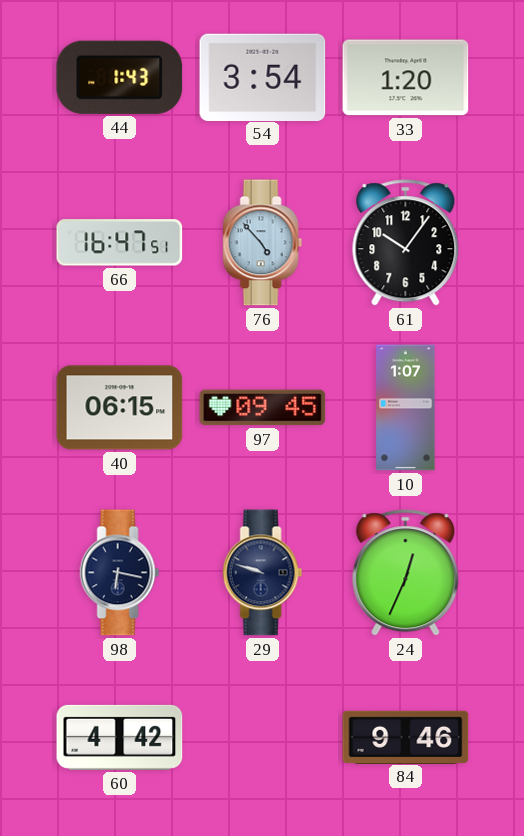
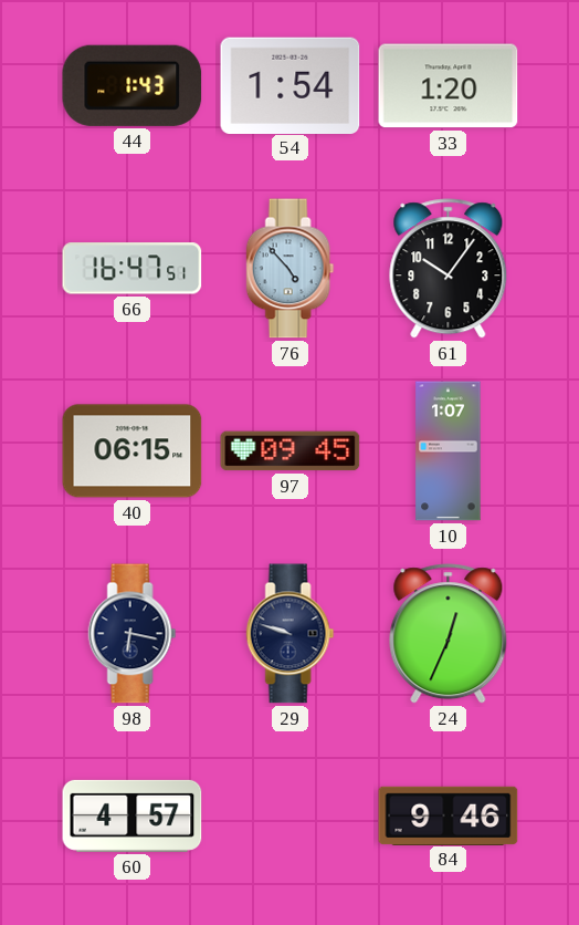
54: 3:54 -> 1:54 (291, 85)
60: 4:42 -> 4:57 (133, 815)
